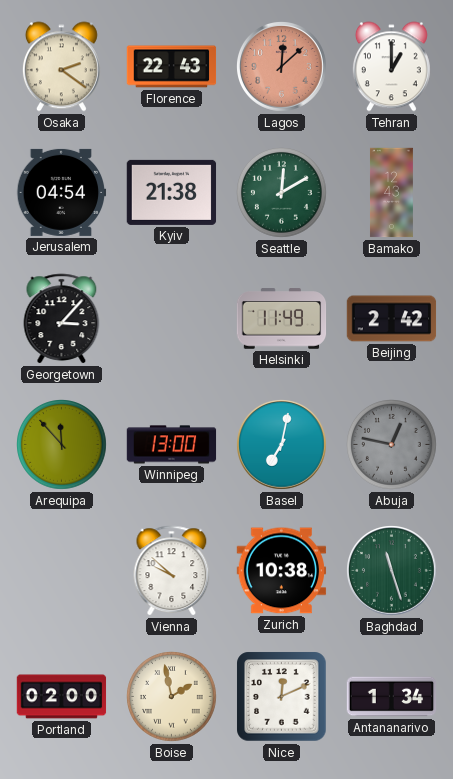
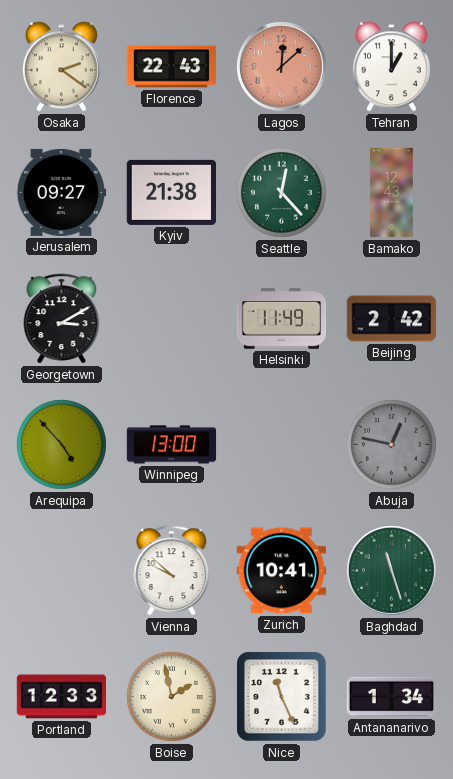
Jerusalem: 04:54 -> 09:27 (62, 192)
Seattle: 12:10 -> 12:23 (282, 193)
Georgetown: 3:07 -> 3:10 (62, 319)
Arequipa: 11:53 -> 4:53 (62, 445)
Basel: 7:02 -> none (282, 445)
Zurich: 10:38 -> 10:41 (282, 571)
Portland: 02:00 -> 12:33 (62, 697)
Nice: 12:11 -> 11:26 (282, 697)
